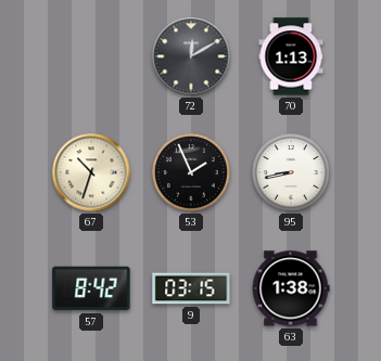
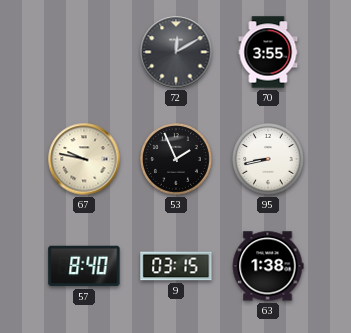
70: 1:13 -> 3:55 (268, 52)
67: 10:33 -> 9:47 (84, 159)
57: 8:42 -> 8:40 (84, 266)
